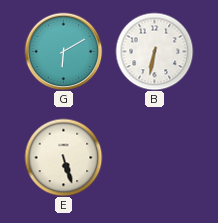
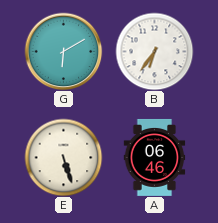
B: 6:32 -> 6:36 (154, 51)
A: none -> 06:46 (155, 157)
